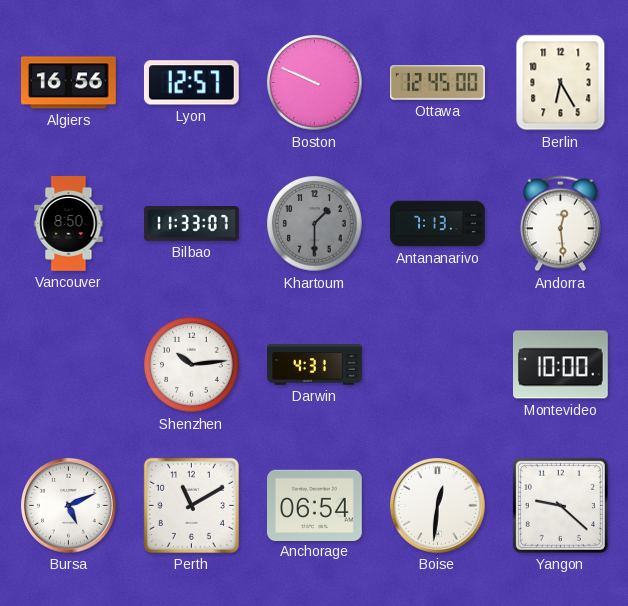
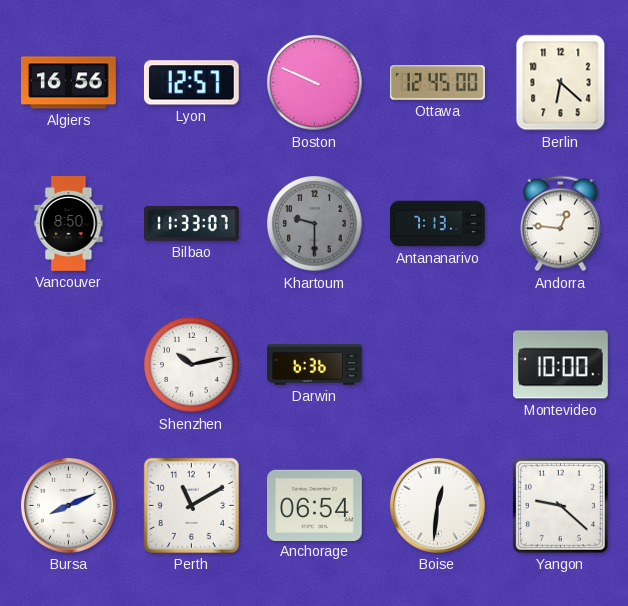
Berlin: 6:25 -> 6:22 (561, 83)
Khartoum: 1:30 -> 9:30 (315, 224)
Andorra: 12:29 -> 12:46 (560, 224)
Shenzhen: 10:14 -> 10:13 (192, 365)
Darwin: 4:31 -> 6:36 (315, 365)
Bursa: 5:11 -> 8:11 (68, 505)
